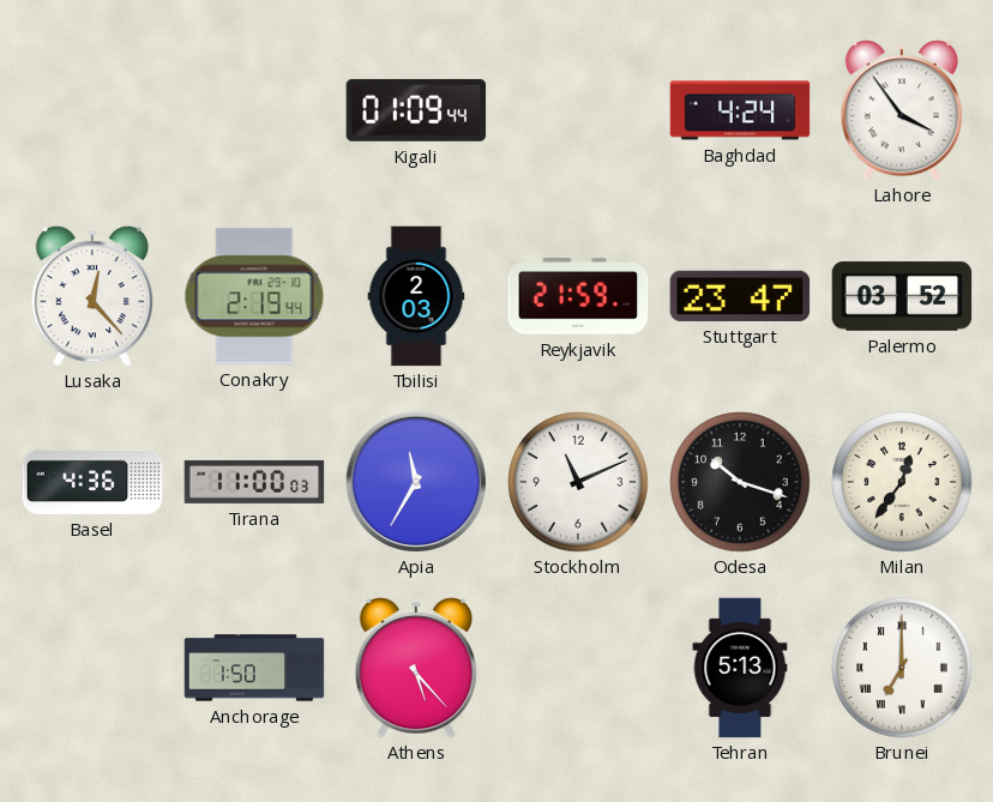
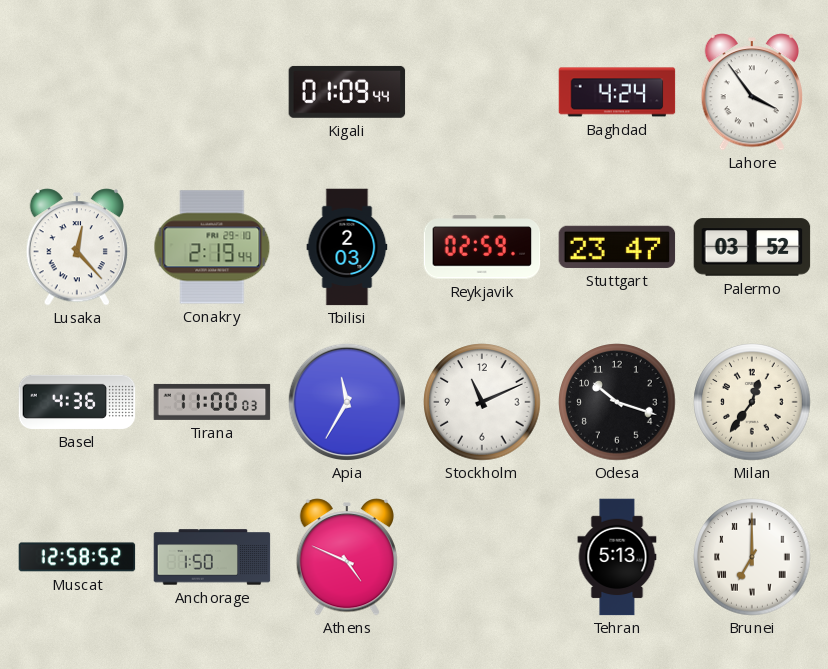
Reykjavik: 21:59 -> 02:59 (482, 247)
Muscat: none -> 12:58 (77, 557)
Athens: 5:23 -> 4:49 (346, 557)
